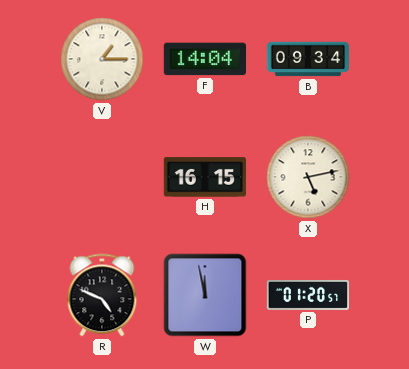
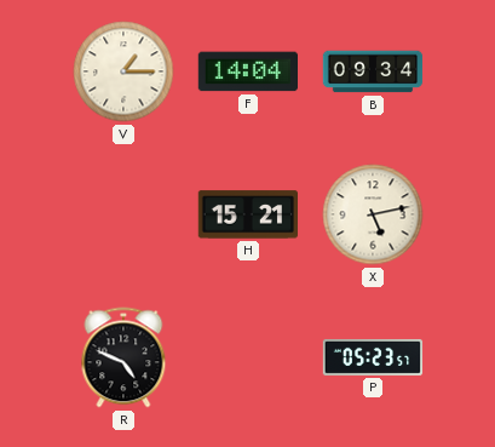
H: 16:15 -> 15:21 (247, 214)
W: 11:58 -> none (205, 295)
P: 01:20 -> 05:23 (373, 357)
